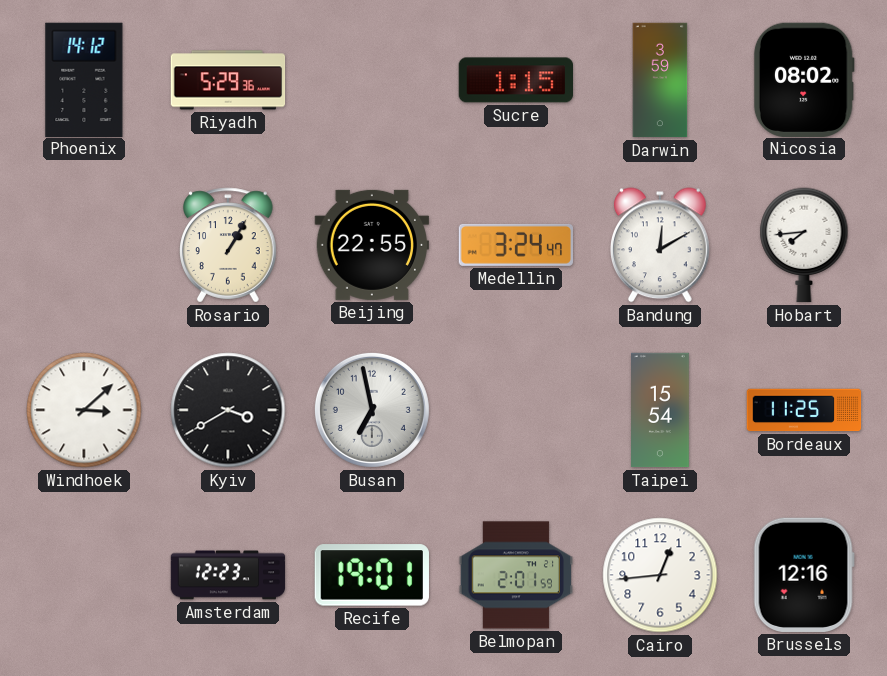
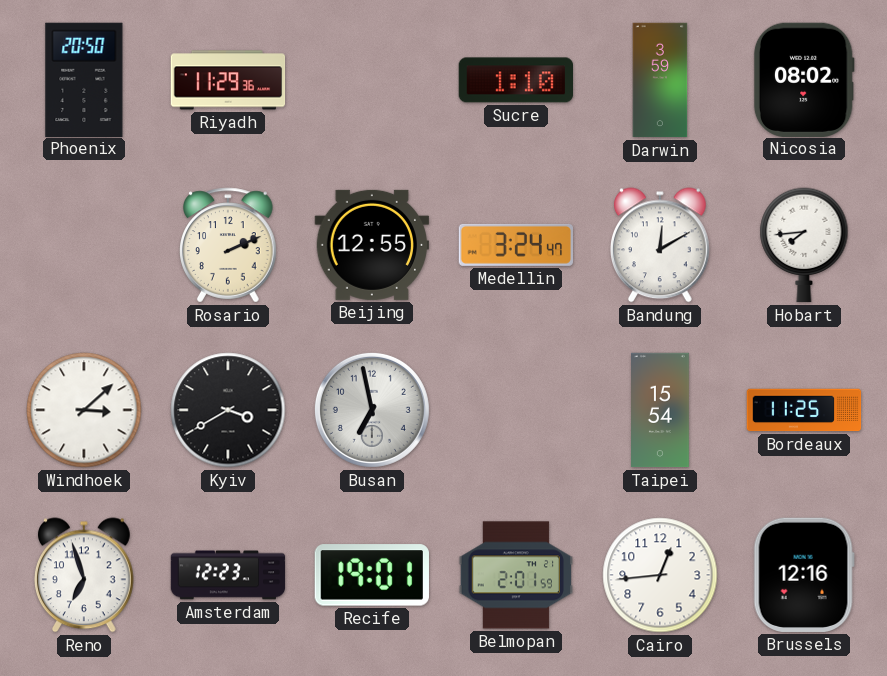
Phoenix: 14:12 -> 20:50 (84, 79)
Riyadh: 5:29 -> 11:29 (228, 80)
Sucre: 1:15 -> 1:10 (515, 80)
Rosario: 1:05 -> 2:11 (228, 245)
Beijing: 22:55 -> 12:55 (371, 245)
Reno: none -> 6:57 (84, 575)
